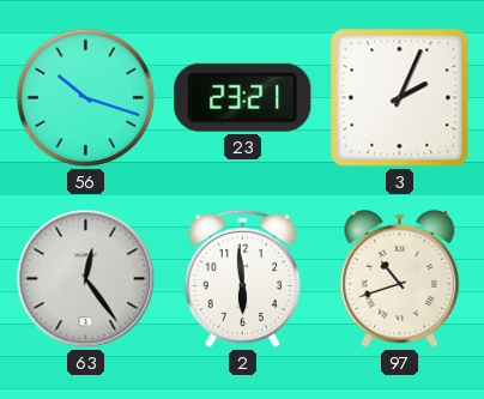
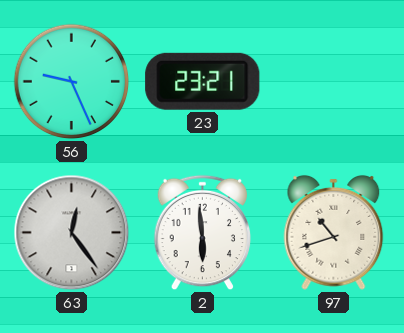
56: 10:18 -> 9:26 (72, 82)
3: 2:04 -> none (400, 98)
